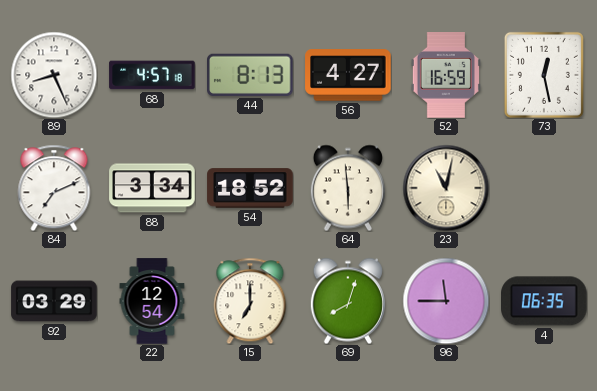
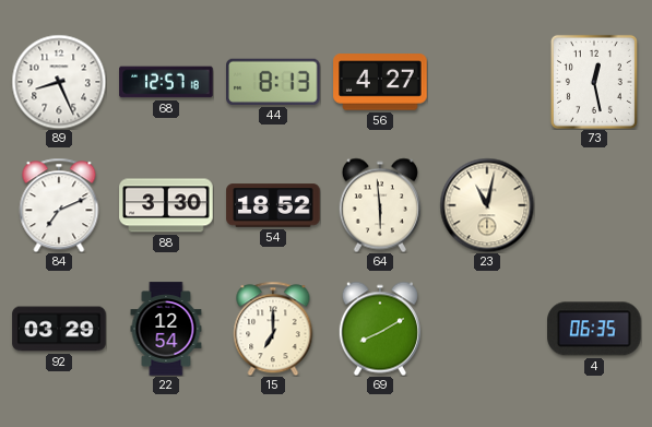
68: 4:57 -> 12:57 (166, 82)
52: 16:59 -> none (446, 75)
88: 3:34 -> 3:30 (166, 205)
69: 8:03 -> 8:10 (380, 329)
96: 11:45 -> none (446, 301)
